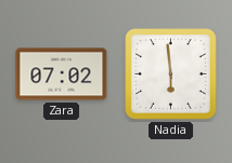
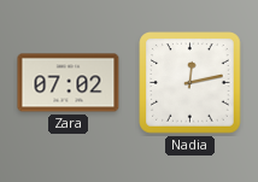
Nadia: 5:59 -> 12:13 (190, 83)
